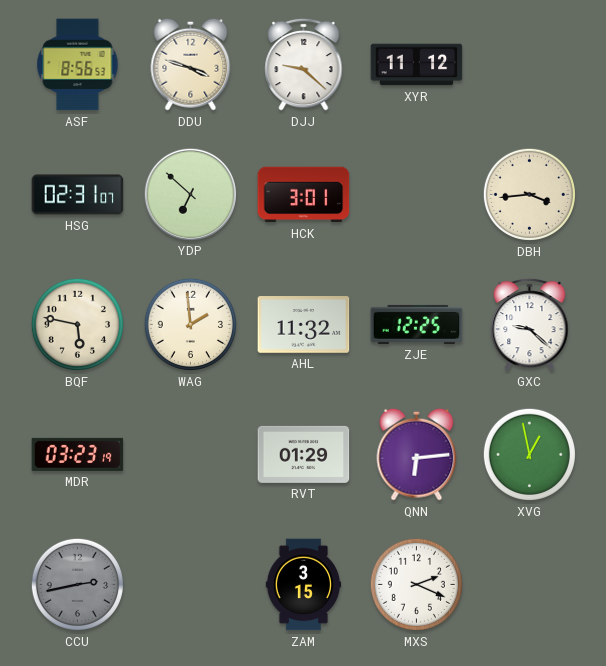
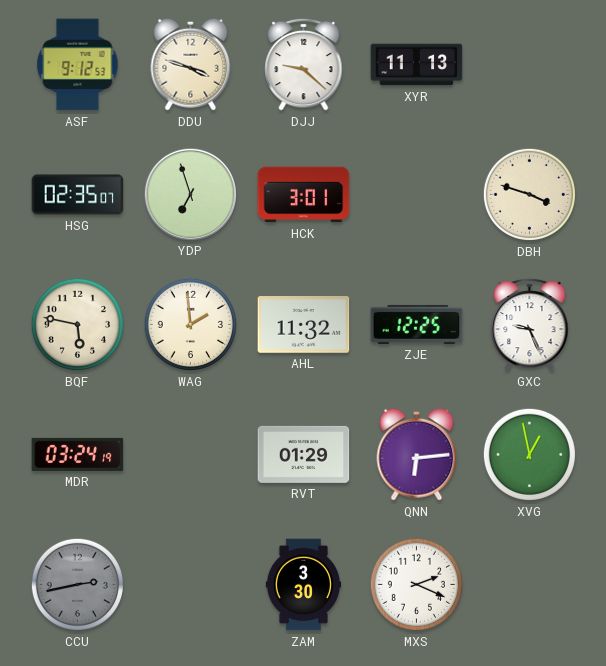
ASF: 8:56 -> 9:12 (78, 65)
XYR: 11:12 -> 11:13 (417, 65)
HSG: 02:31 -> 02:35 (78, 195)
YDP: 6:52 -> 6:57 (190, 194)
DBH: 3:44 -> 3:48 (529, 194)
GXC: 9:22 -> 9:26 (530, 324)
MDR: 03:23 -> 03:24 (78, 454)
ZAM: 3:15 -> 3:30 (304, 585)
